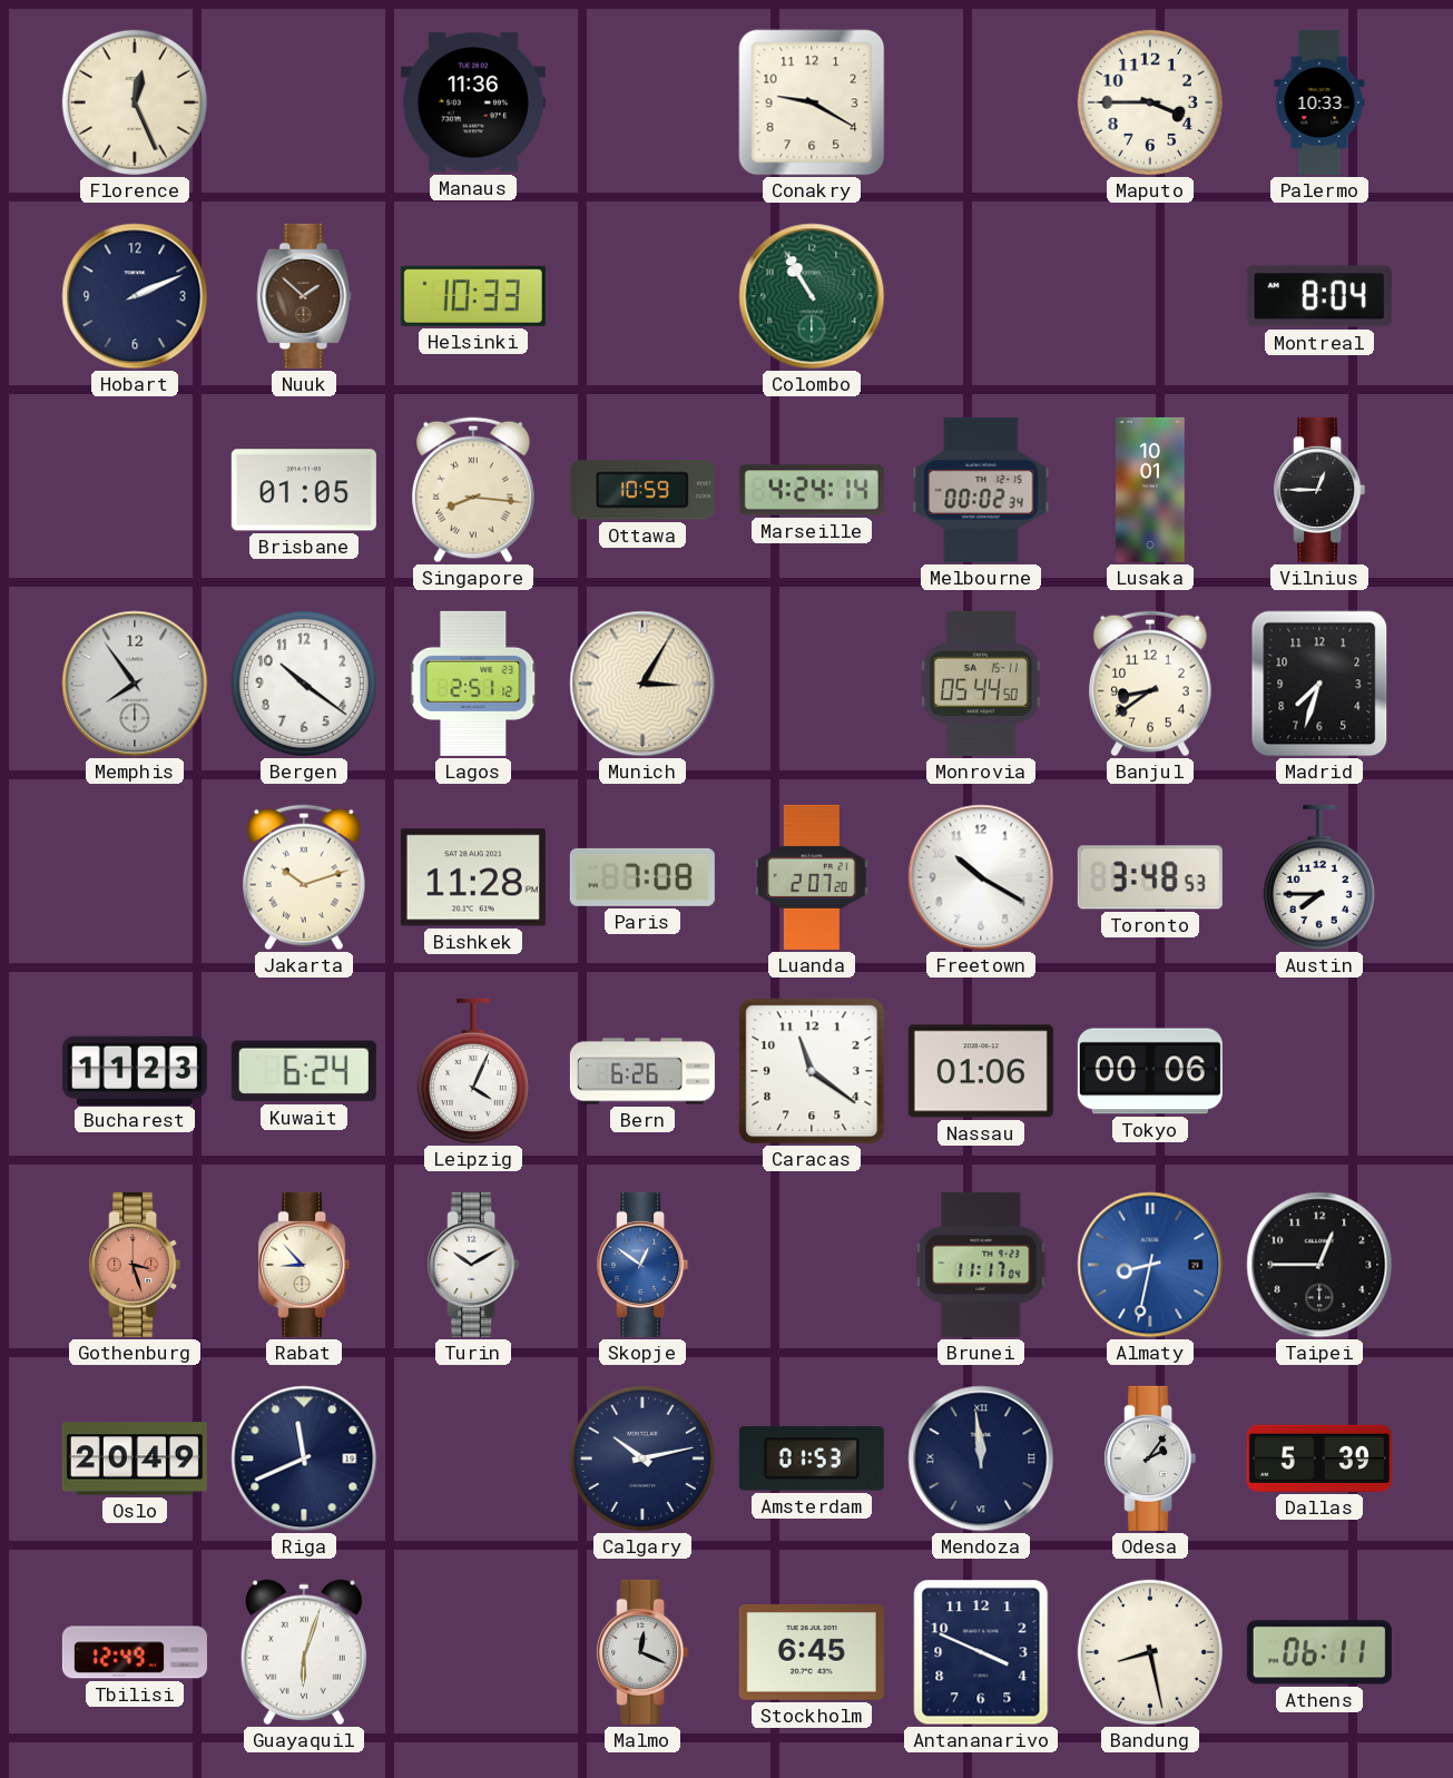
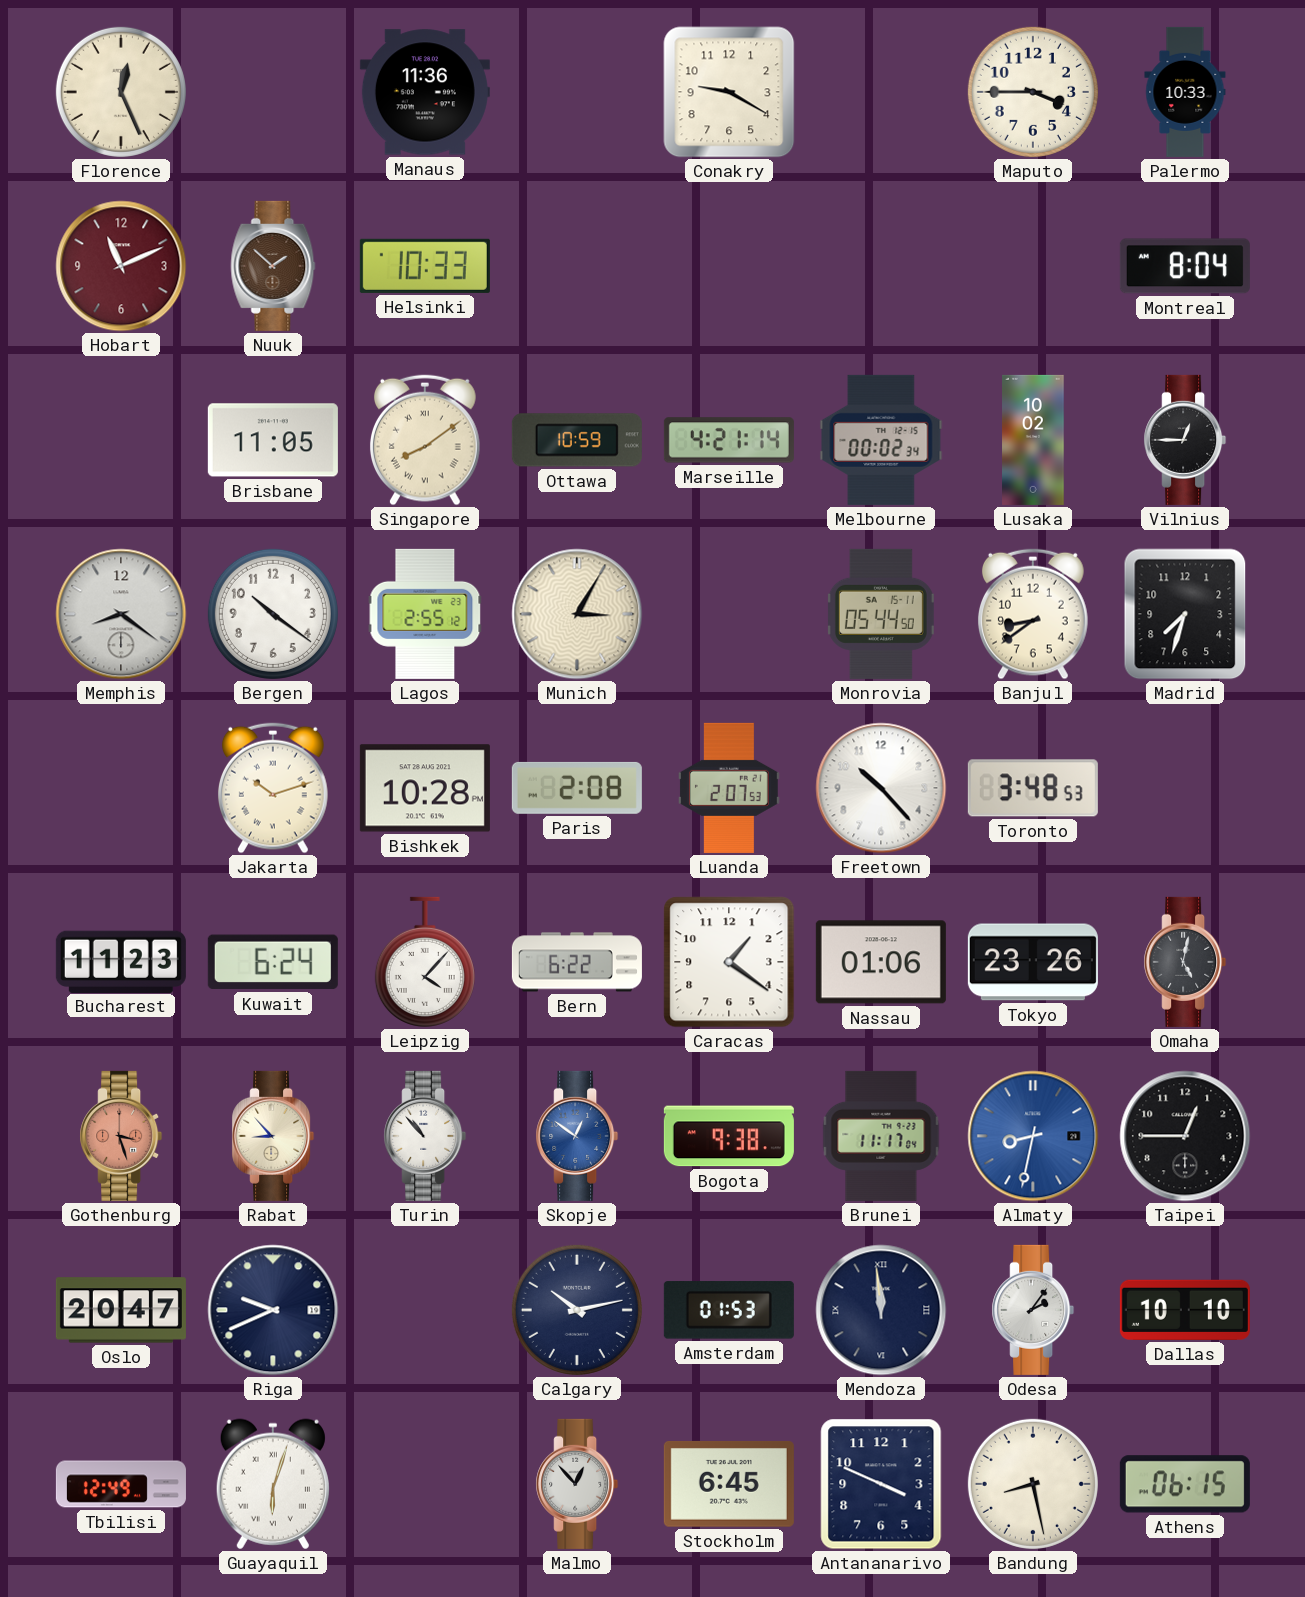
Hobart: 2:11 -> 11:11 (121, 266)
Hobart dial: navy -> burgundy (121, 266)
Colombo: 10:55 -> none (812, 296)
Brisbane: 01:05 -> 11:05 (273, 440)
Singapore: 8:16 -> 8:09 (425, 440)
Marseille: 4:24 -> 4:21 (729, 440)
Lusaka: 10:01 -> 10:02 (1033, 440)
Memphis: 7:54 -> 8:21 (121, 614)
Lagos: 2:51 -> 2:55 (425, 614)
Bishkek: 11:28 -> 10:28 (425, 788)
Paris: 7:08 -> 2:08 (577, 788)
Luanda: 2:07:20 -> 2:07:53 (729, 788)
Freetown: 10:20 -> 10:23 (881, 788)
Austin: 7:45 -> none (1319, 877)
Leipzig: 4:04 -> 4:07 (425, 962)
Bern: 6:26 -> 6:22 (577, 962)
Caracas: 11:21 -> 1:21 (729, 962)
Tokyo: 00:06 -> 23:26 (1033, 962)
Omaha: none -> 5:02 (1185, 962)
Turin: 10:10 -> 10:53 (425, 1136)
Bogota: none -> 9:38 (729, 1136)
Oslo: 20:49 -> 20:47 (121, 1310)
Riga: 11:41 -> 9:41 (273, 1310)
Dallas: 5:39 -> 10:10 (1185, 1310)
Malmo: 12:19 -> 12:53 (577, 1484)
Athens: 06:11 -> 06:15 (1185, 1484)
